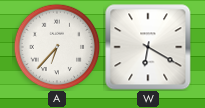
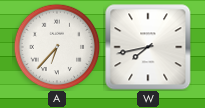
W: 6:20 -> 7:43 (148, 47)
